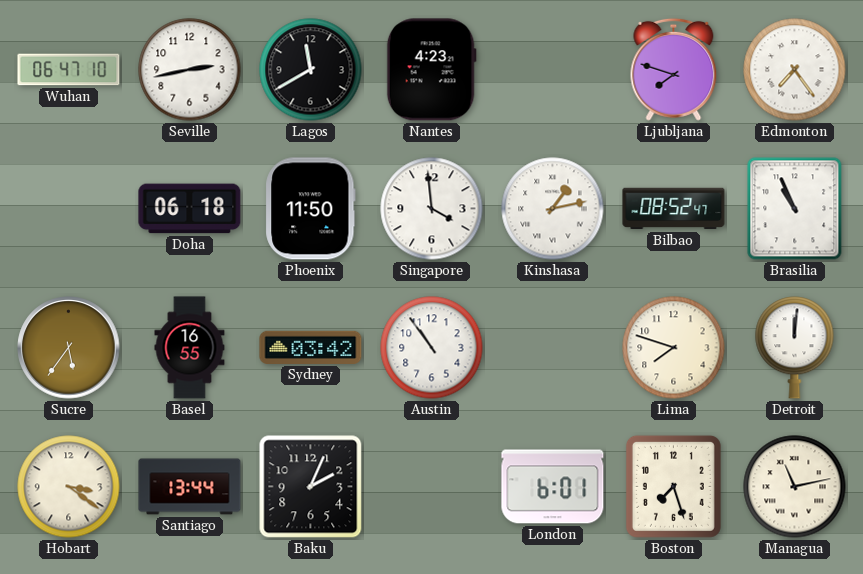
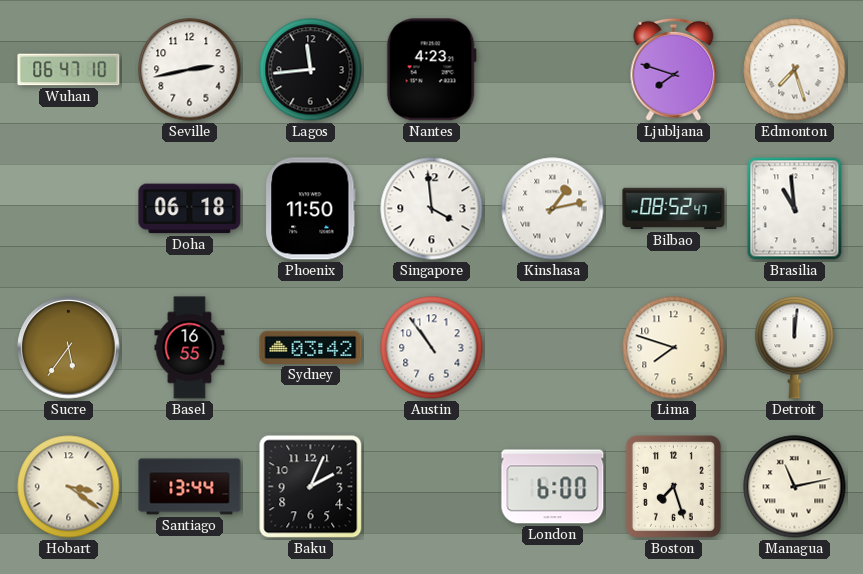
Lagos: 11:40 -> 11:44 (311, 70)
Edmonton: 7:24 -> 7:27 (795, 70)
Brasilia: 10:56 -> 10:59 (795, 209)
London: 6:01 -> 6:00 (553, 487)
